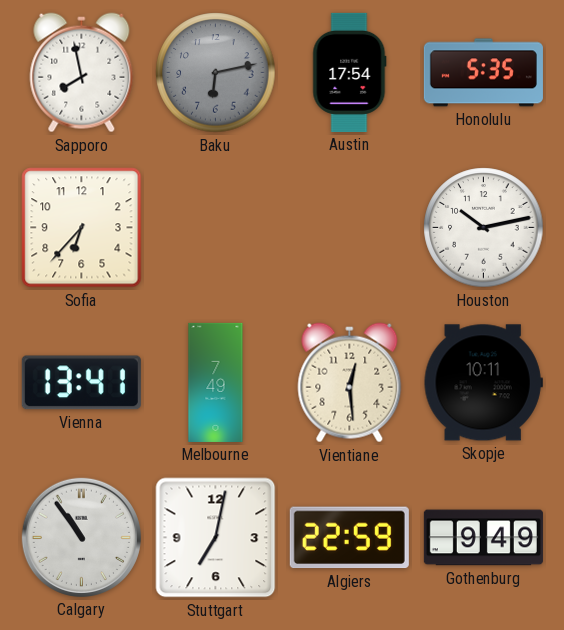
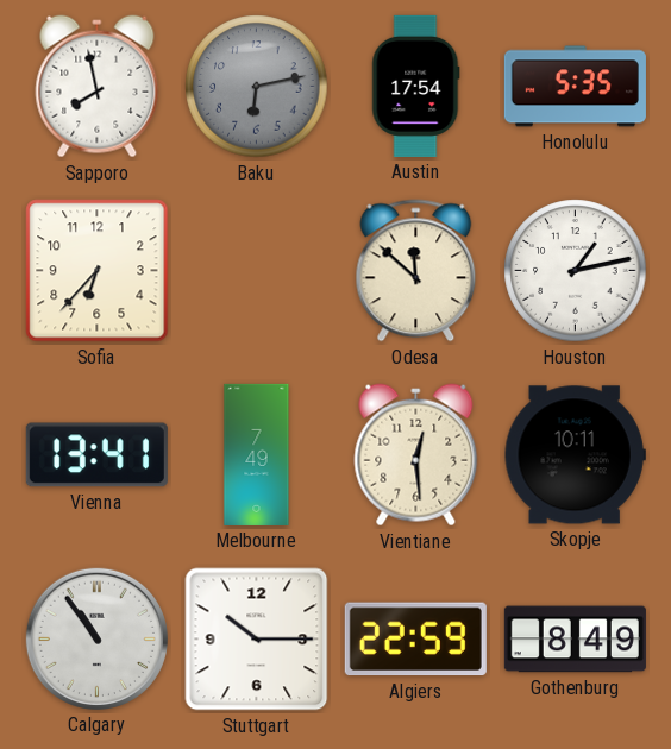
Odesa: none -> 11:52 (416, 271)
Houston: 10:13 -> 1:13 (576, 271)
Stuttgart: 7:02 -> 10:15 (257, 640)
Gothenburg: 9:49 -> 8:49 (575, 640)
